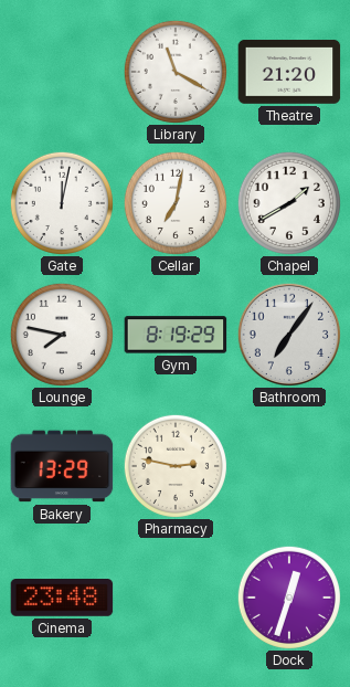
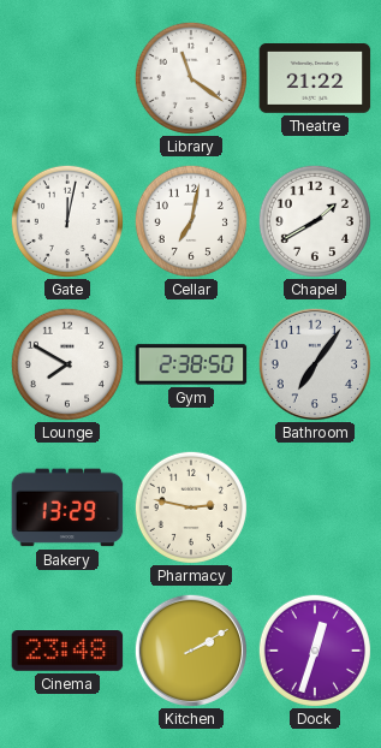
Library: 11:20 -> 11:21 (191, 78)
Theatre: 21:20 -> 21:22 (315, 79)
Lounge: 7:47 -> 7:50 (67, 364)
Gym: 8:19 -> 2:38 (191, 364)
Kitchen: none -> 2:10 (190, 649)
